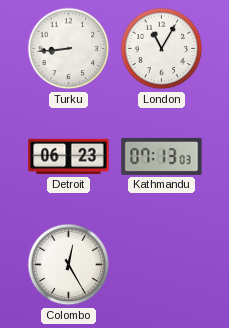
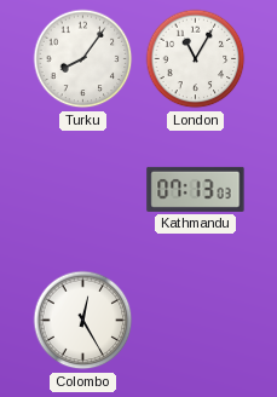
Turku: 8:44 -> 8:06 (83, 59)
Detroit: 06:23 -> none (69, 157)
